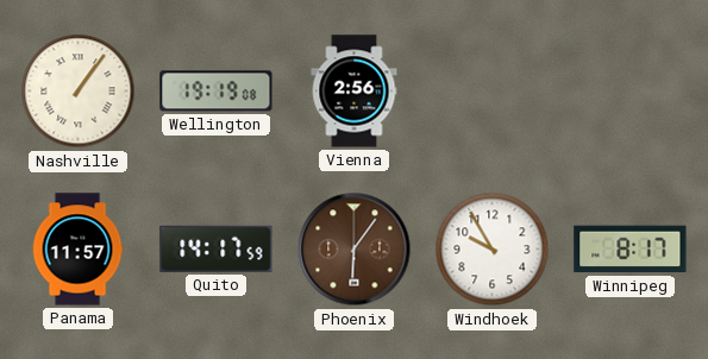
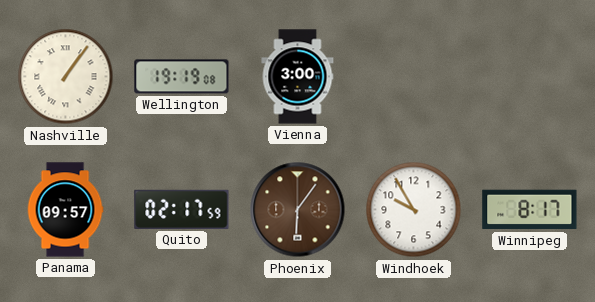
Vienna: 2:56 -> 3:00 (298, 77)
Panama: 11:57 -> 09:57 (65, 210)
Quito: 14:17 -> 02:17 (182, 209)
